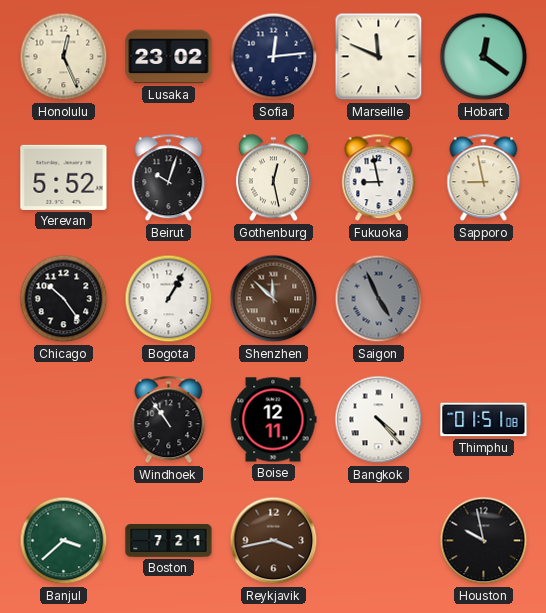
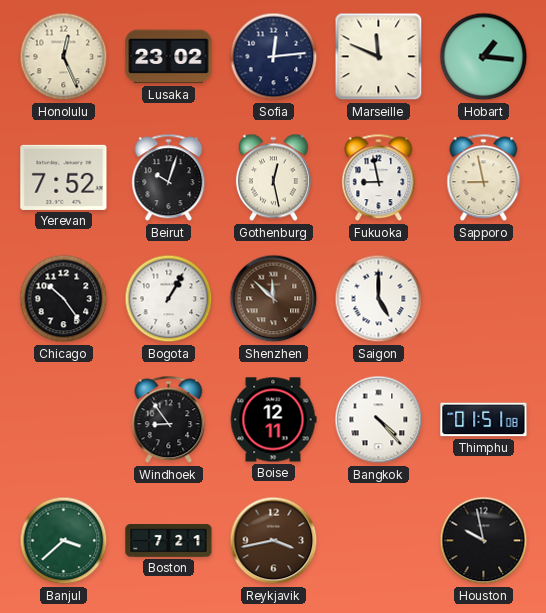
Hobart: 12:21 -> 1:16 (484, 57)
Yerevan: 5:52 -> 7:52 (64, 177)
Saigon: 4:56 -> 5:00 (379, 299)
Saigon dial: grey -> white (379, 299)
Windhoek: 10:54 -> 8:54 (169, 420)
